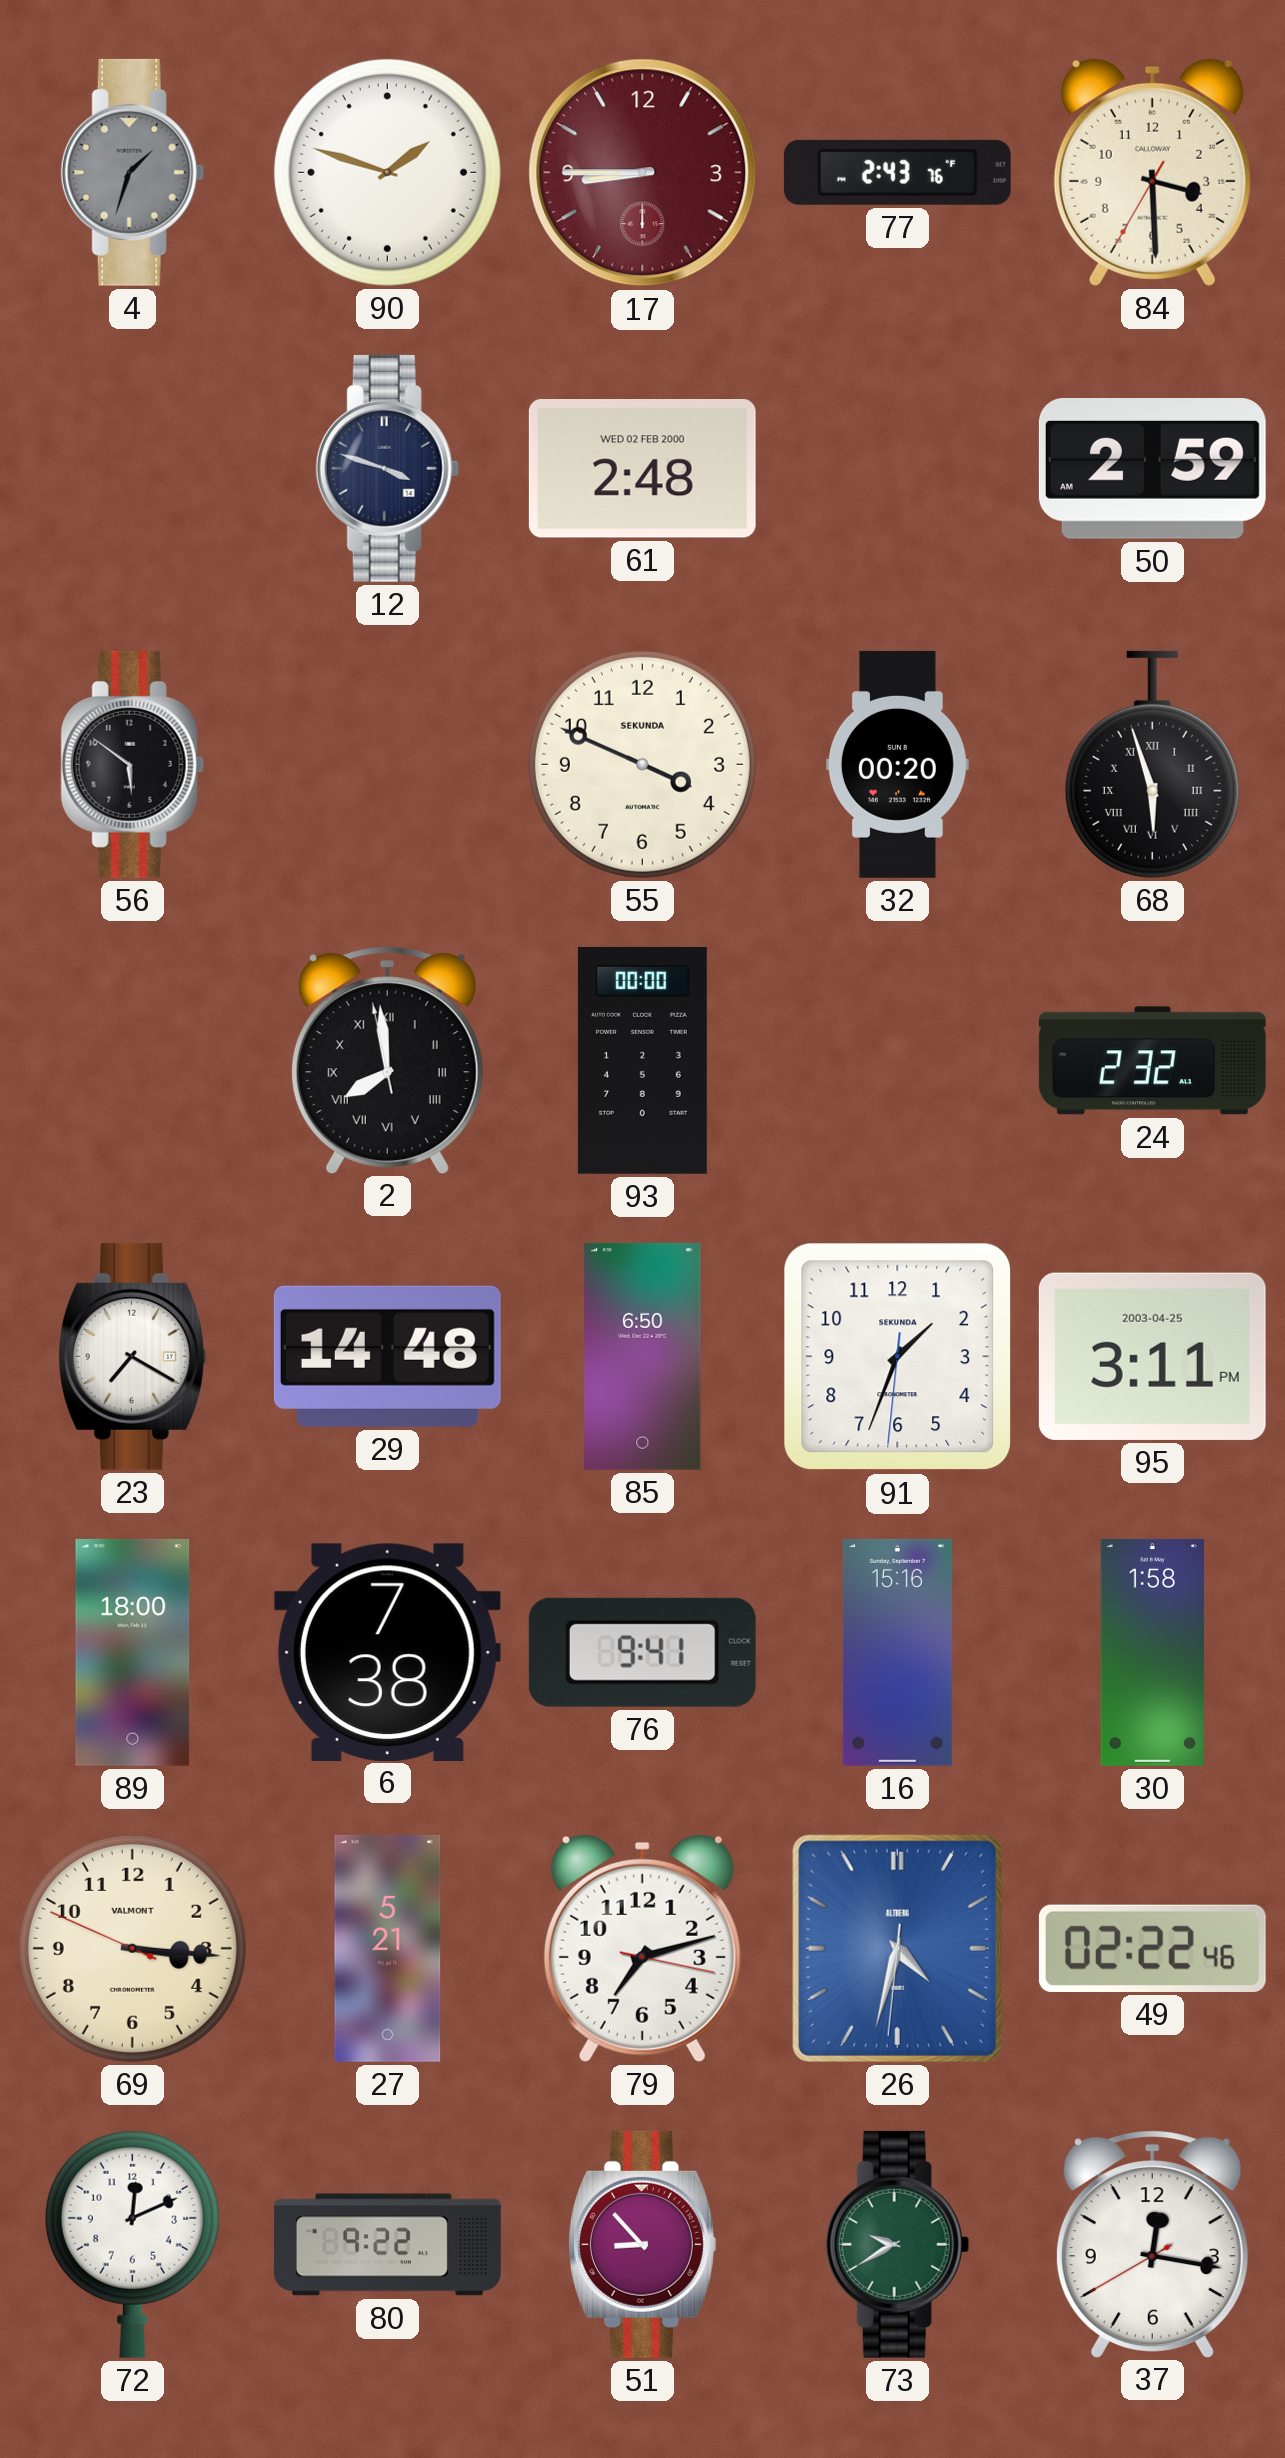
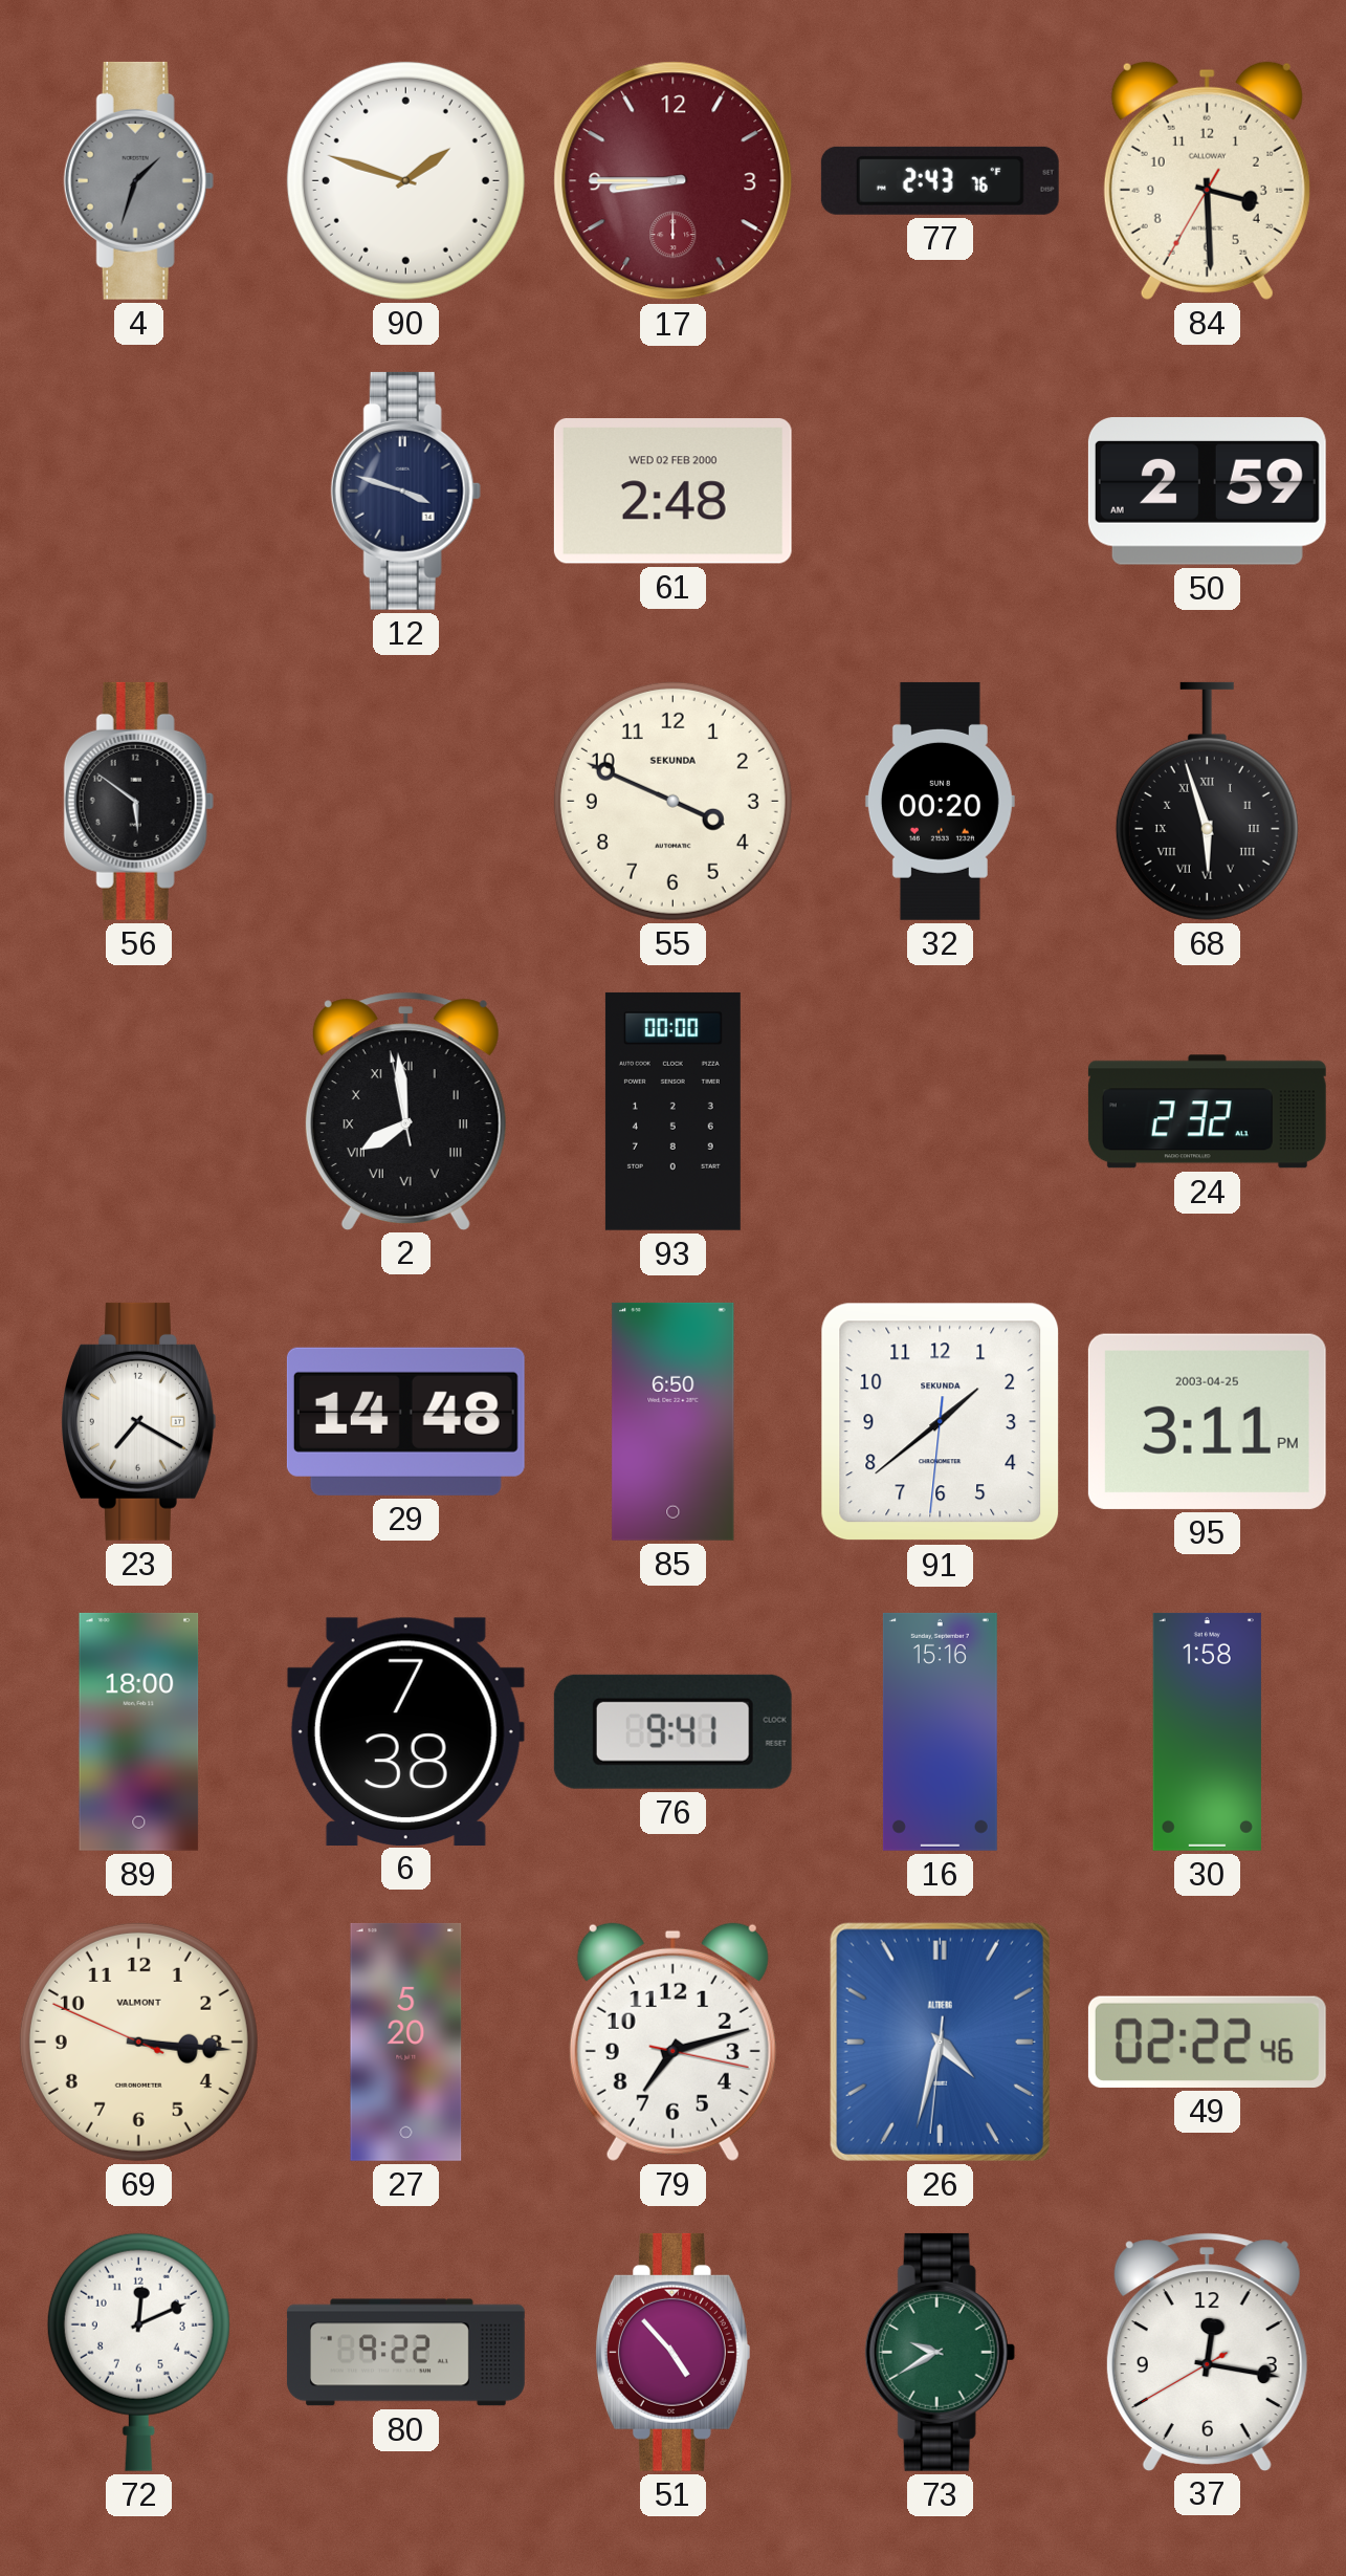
91: 1:33 -> 1:38 (941, 1422)
27: 5:21 -> 5:20 (406, 2042)
51: 8:53 -> 4:53 (672, 2352)
